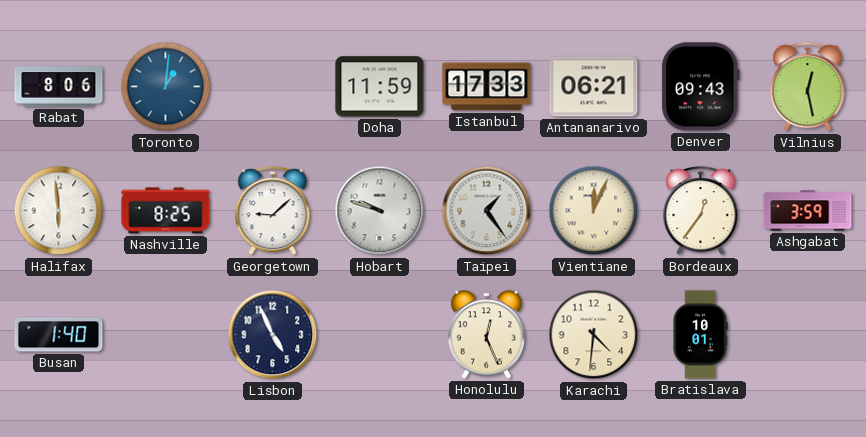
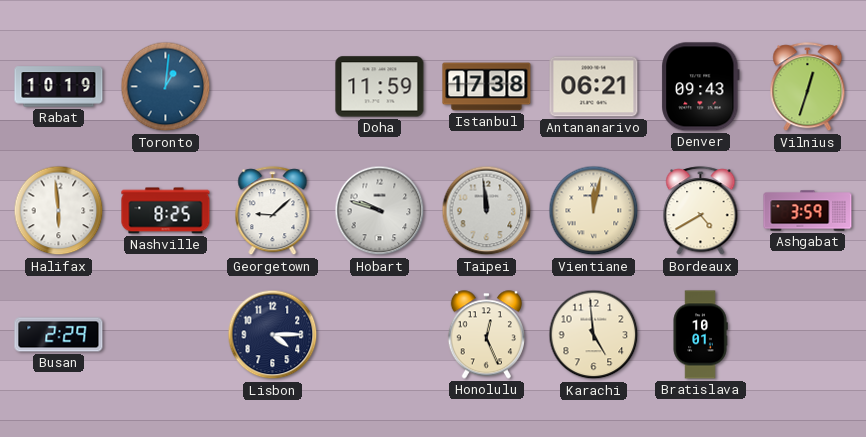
Rabat: 8:06 -> 10:19 (59, 87)
Istanbul: 17:33 -> 17:38 (487, 87)
Vilnius: 12:28 -> 12:33 (808, 87)
Taipei: 1:24 -> 11:59 (487, 211)
Vientiane: 12:04 -> 12:02 (594, 211)
Bordeaux: 12:36 -> 4:40 (701, 211)
Busan: 1:40 -> 2:29 (59, 335)
Lisbon: 4:56 -> 4:15 (273, 335)
Karachi: 4:31 -> 4:59 (594, 335)
